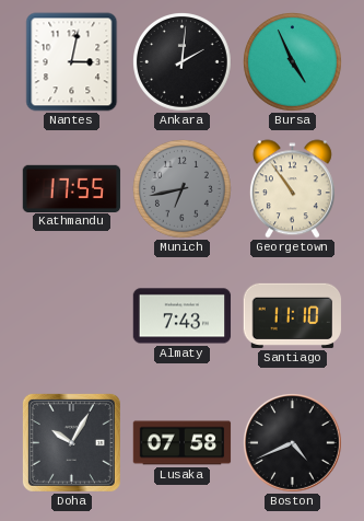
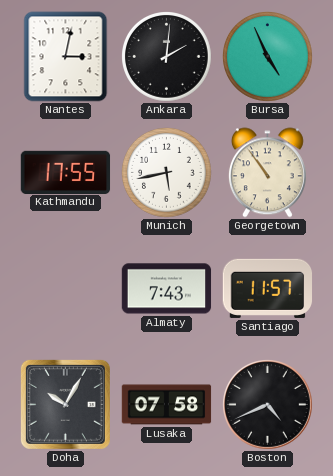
Munich: 6:43 -> 5:43 (167, 173)
Munich dial: grey -> white (167, 173)
Santiago: 11:10 -> 11:57 (268, 288)
